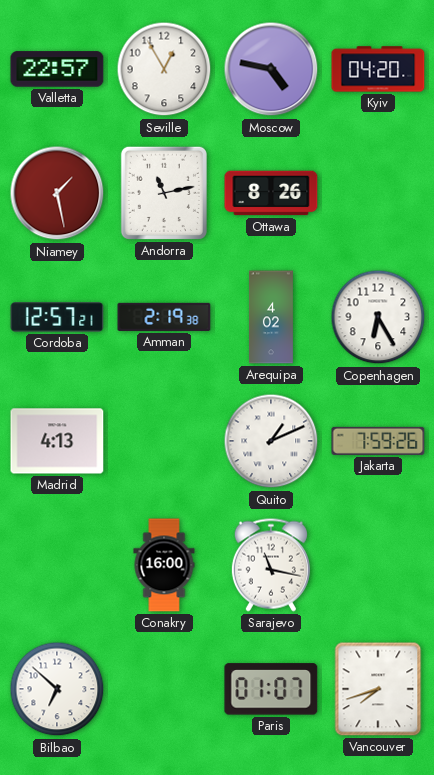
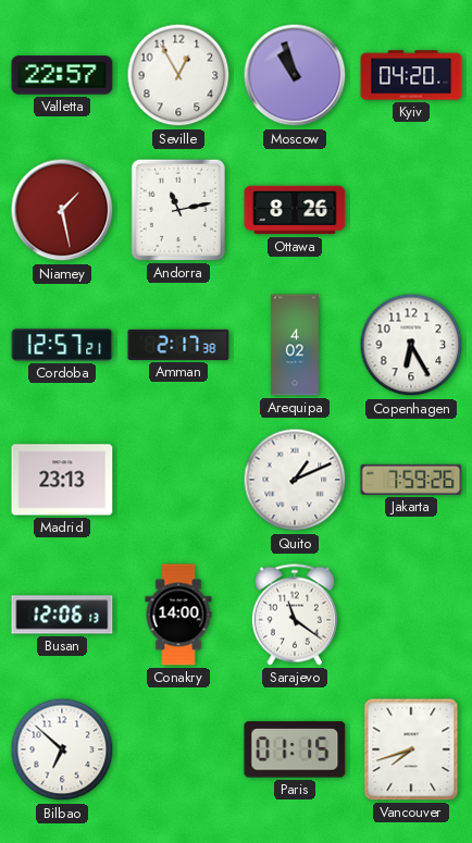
Moscow: 4:47 -> 10:57 (295, 75)
Amman: 2:19 -> 2:17 (178, 345)
Madrid: 4:13 -> 23:13 (62, 480)
Busan: none -> 12:06 (62, 615)
Conakry: 16:00 -> 14:00 (178, 615)
Sarajevo: 11:17 -> 11:21 (295, 615)
Paris: 01:07 -> 01:15 (295, 749)
